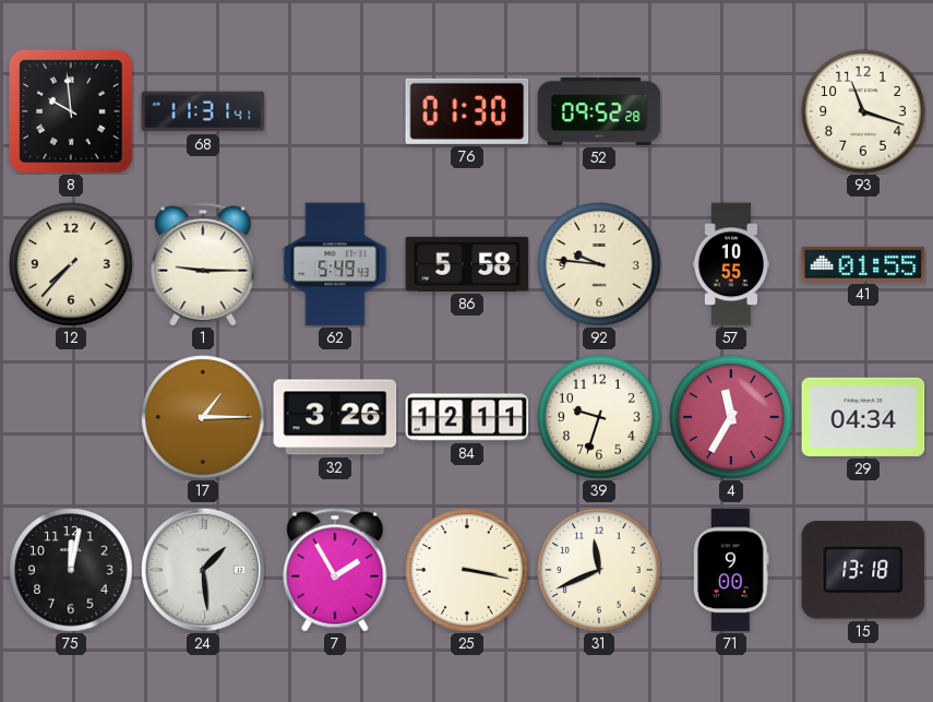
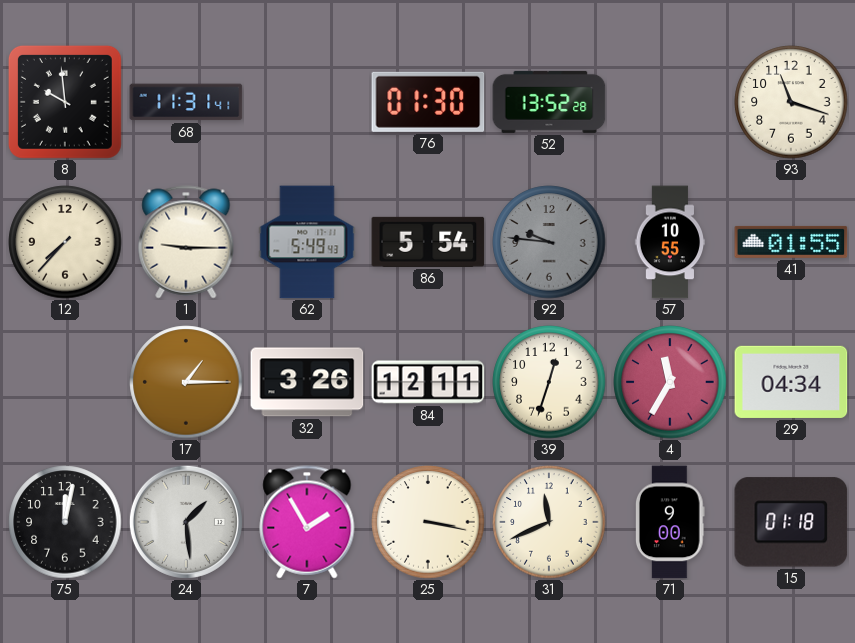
52: 09:52 -> 13:52 (549, 102)
86: 5:58 -> 5:54 (428, 242)
92 dial: cream -> grey (549, 242)
39: 9:33 -> 12:33 (549, 382)
15: 13:18 -> 01:18 (791, 522)
